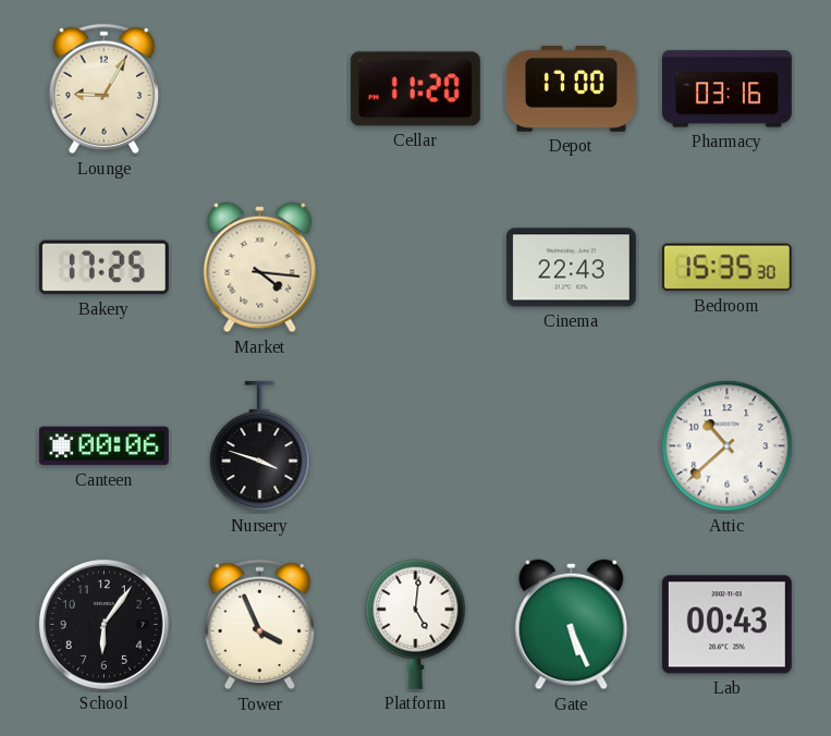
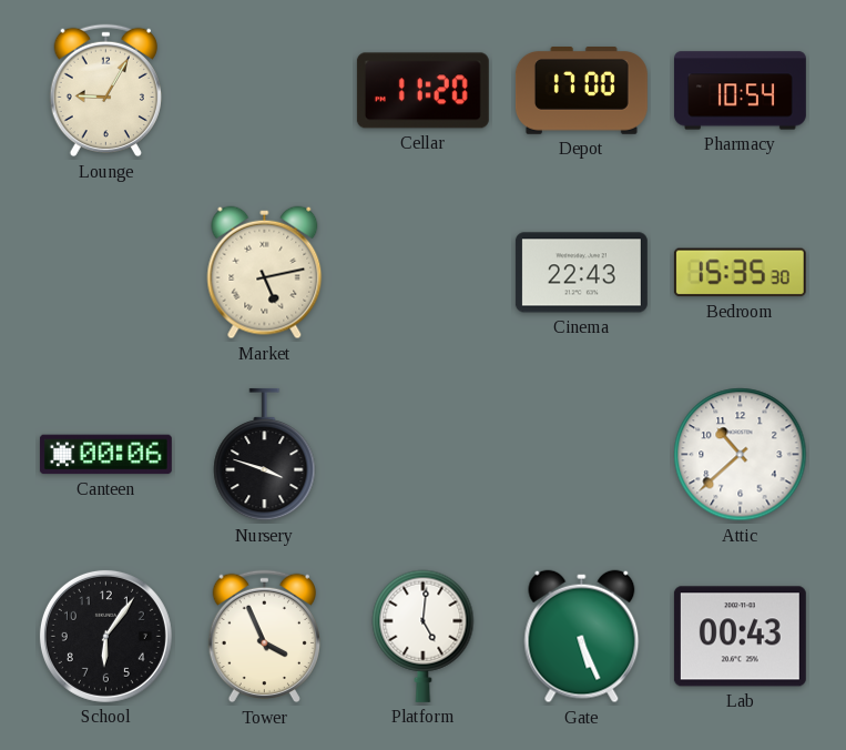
Pharmacy: 03:16 -> 10:54 (740, 91)
Bakery: 17:25 -> none (103, 268)
Market: 4:16 -> 5:13 (265, 273)
